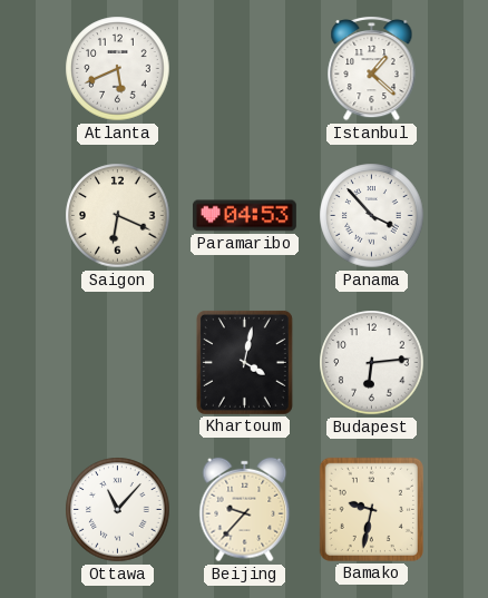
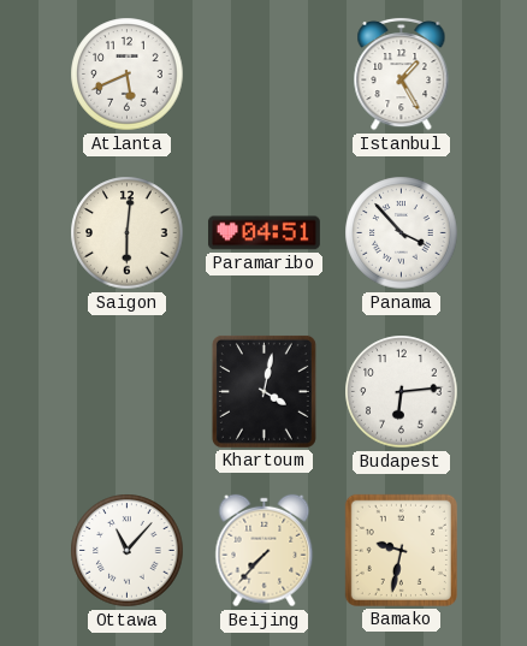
Istanbul: 1:22 -> 1:25 (402, 73)
Saigon: 6:19 -> 6:01 (128, 233)
Paramaribo: 04:53 -> 04:51 (263, 233)
Beijing: 9:37 -> 7:37 (265, 551)
